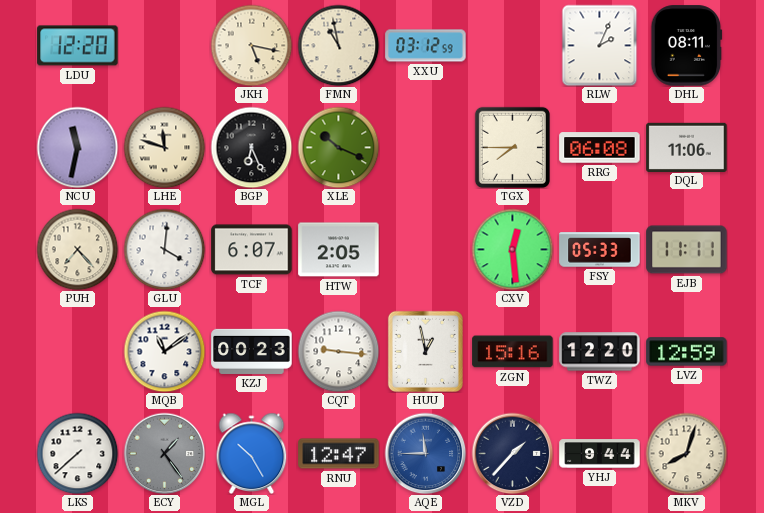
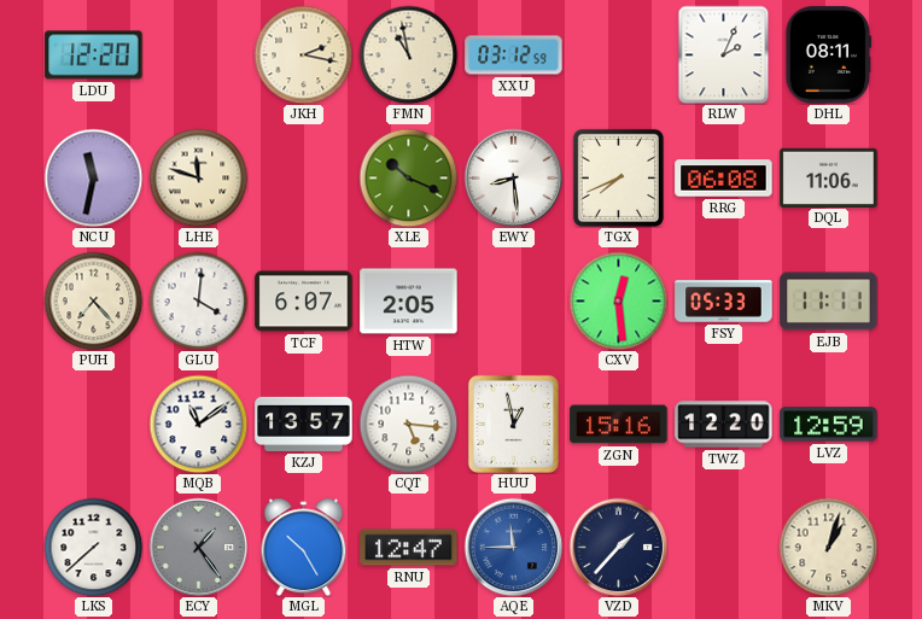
JKH: 5:17 -> 2:17 (303, 54)
BGP: 6:26 -> none (251, 147)
EWY: none -> 8:29 (513, 177)
TGX: 7:45 -> 7:41 (618, 177)
KZJ: 00:23 -> 13:57 (304, 424)
CQT: 9:16 -> 5:16 (408, 424)
YHJ: 9:44 -> none (600, 454)
MKV: 8:03 -> 1:03 (828, 547)
